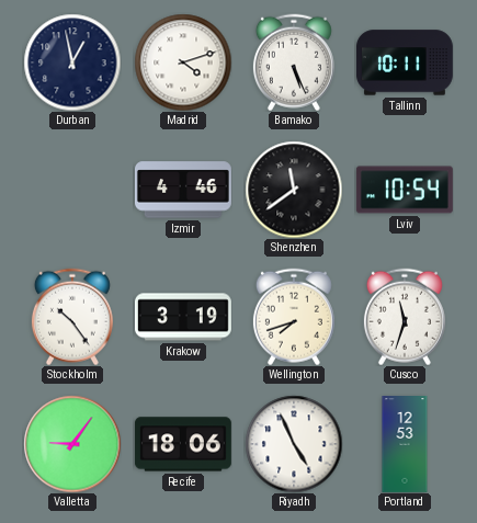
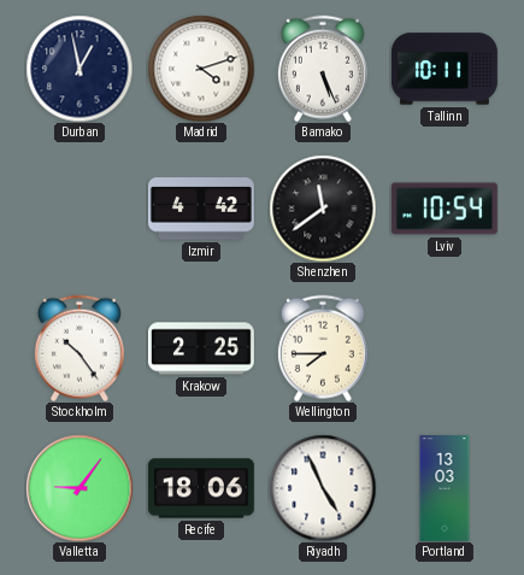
Izmir: 4:46 -> 4:42 (201, 209)
Krakow: 3:19 -> 2:25 (201, 348)
Wellington: 7:42 -> 7:45 (323, 348)
Cusco: 11:33 -> none (405, 317)
Portland: 12:53 -> 13:03 (444, 489)
